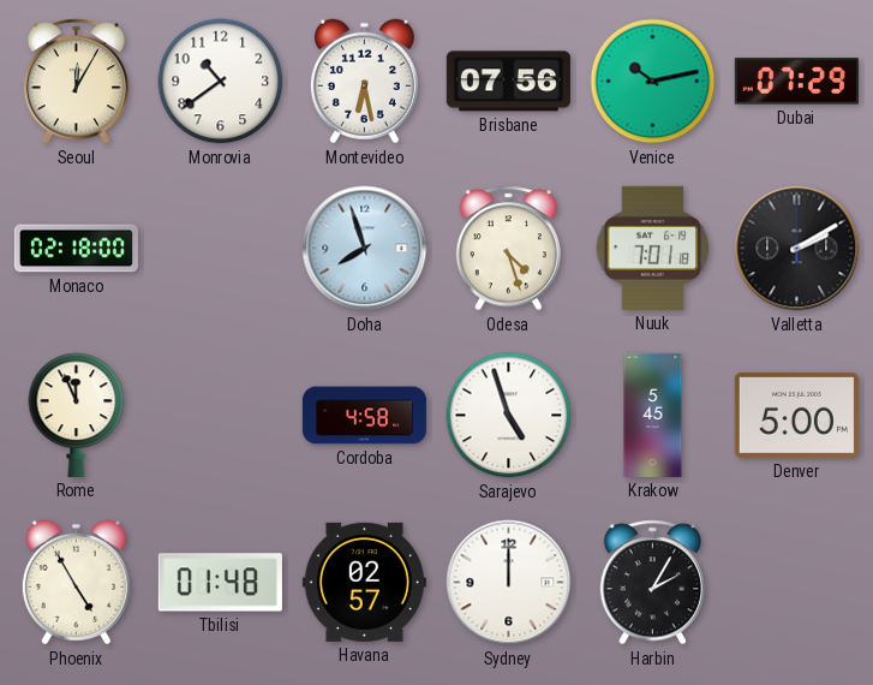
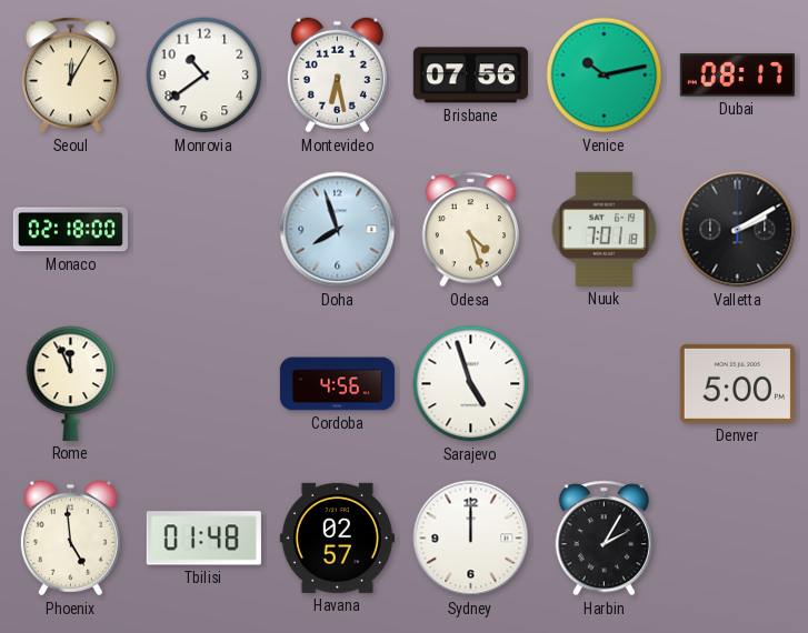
Dubai: 07:29 -> 08:17 (737, 76)
Cordoba: 4:58 -> 4:56 (337, 384)
Krakow: 5:45 -> none (653, 415)
Phoenix: 4:55 -> 4:59 (70, 539)
